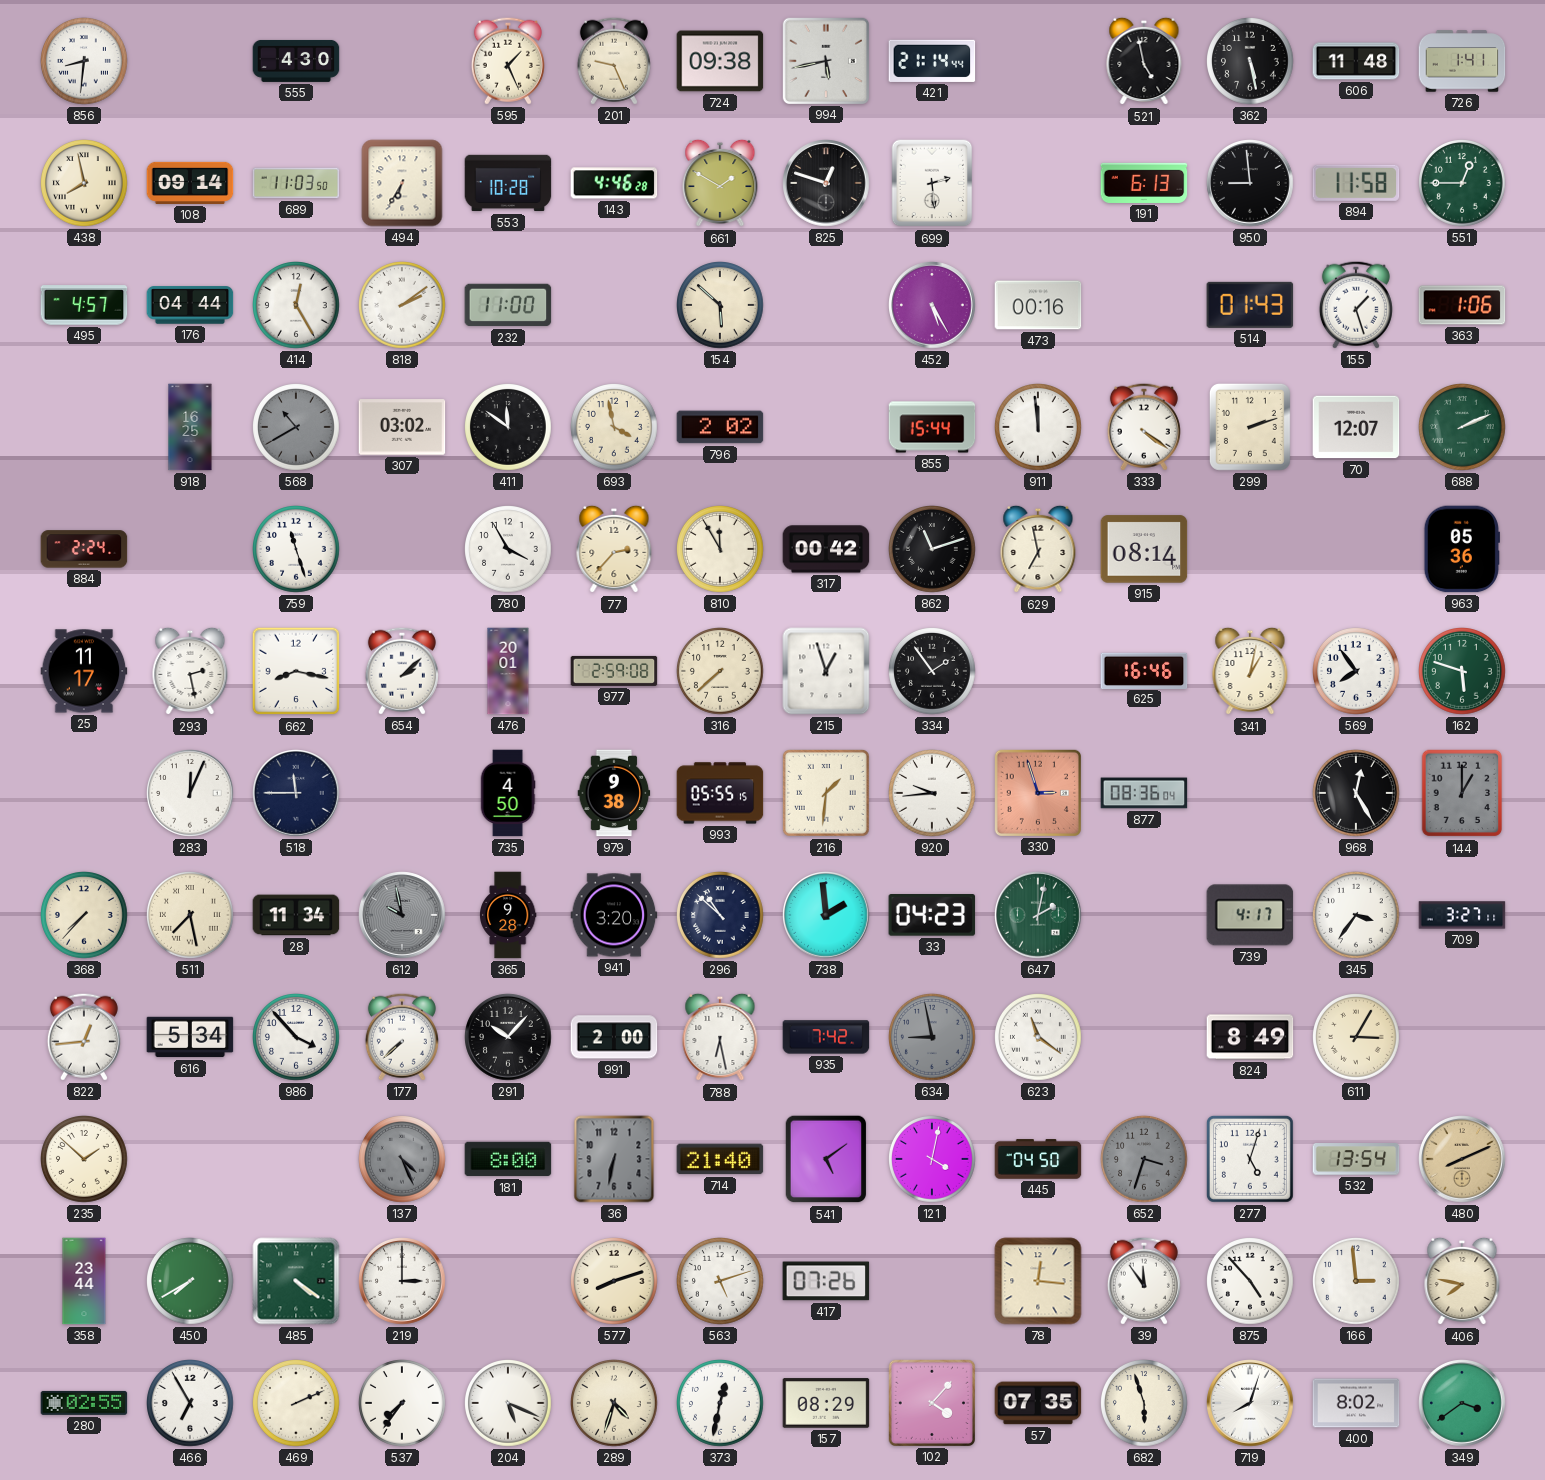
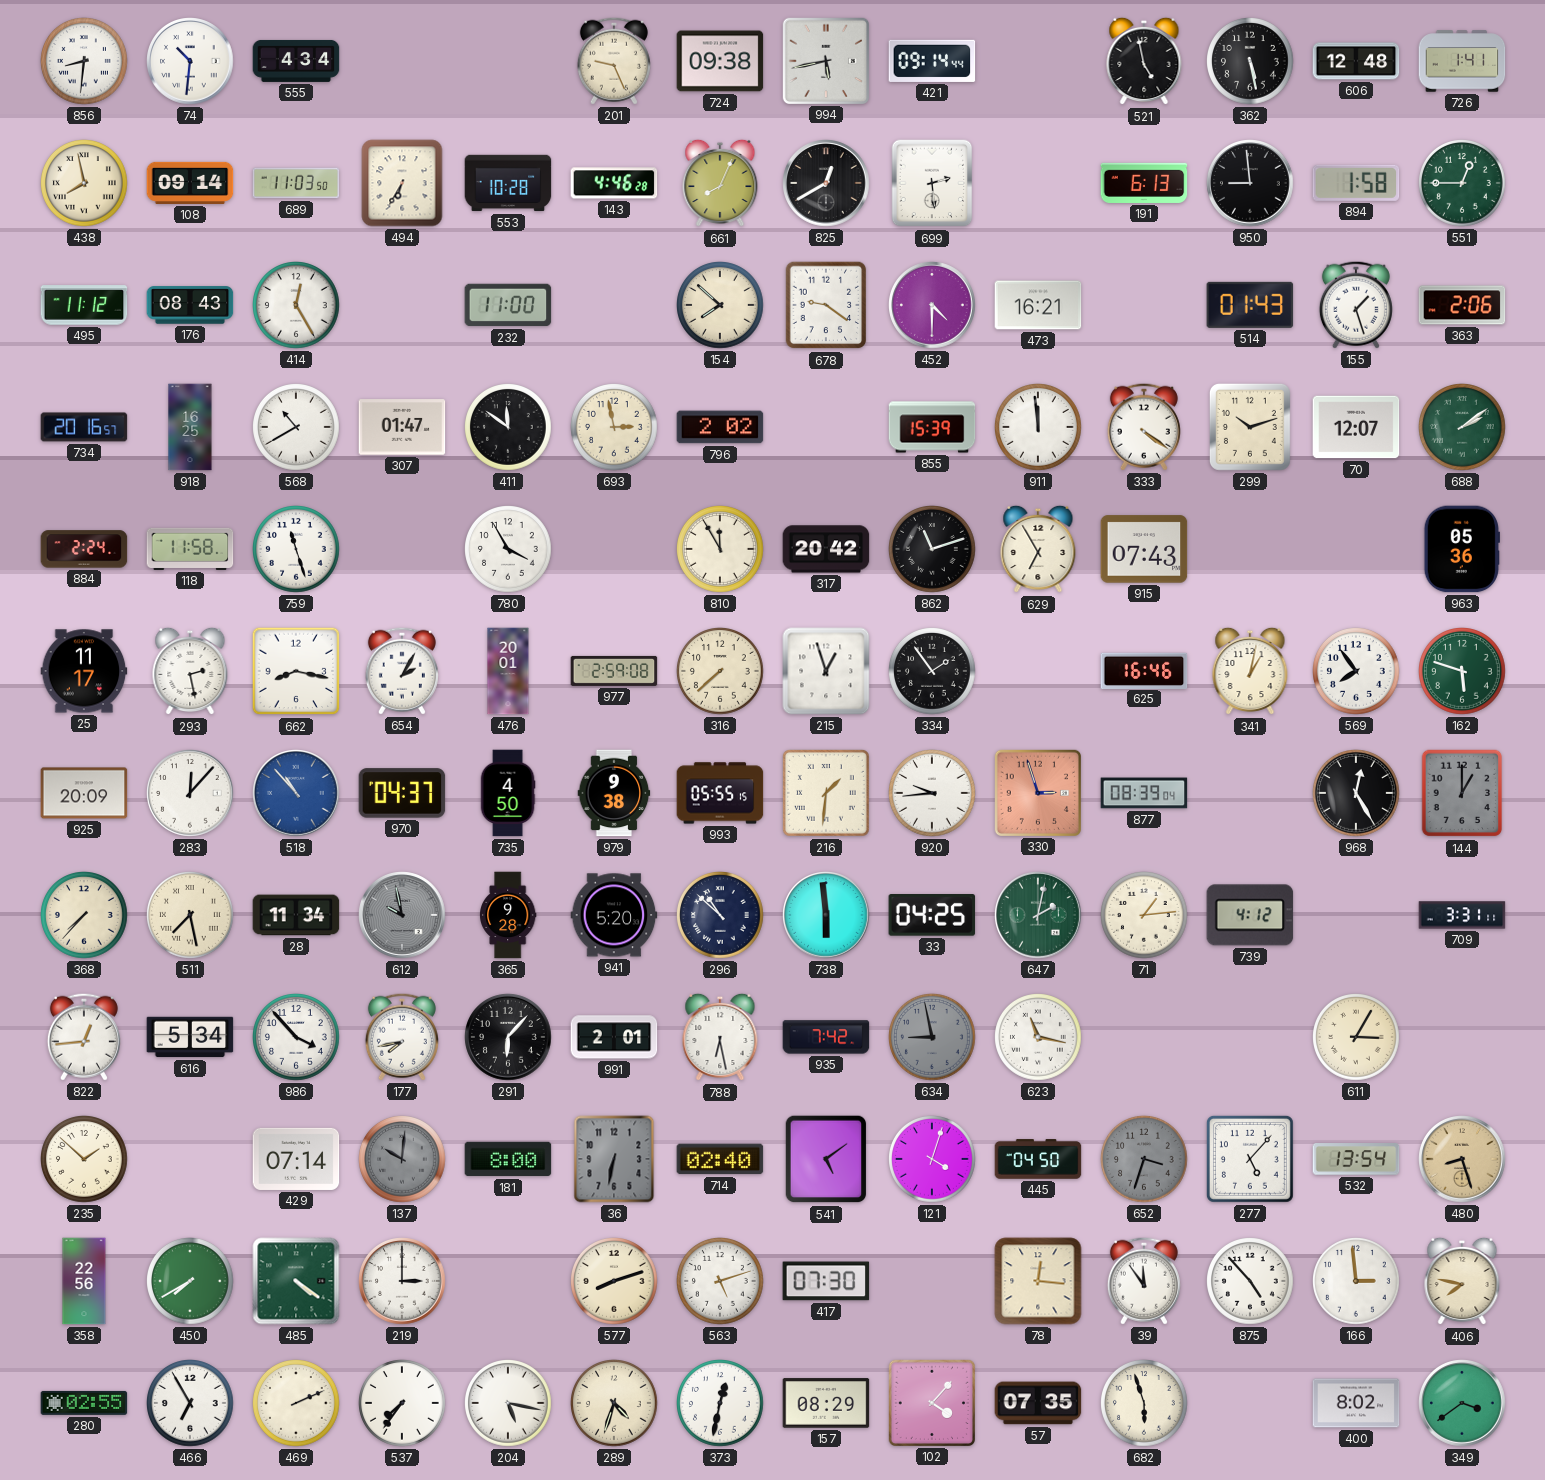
74: none -> 10:31 (190, 61)
555: 4:30 -> 4:34 (296, 61)
595: 1:26 -> none (508, 61)
421: 21:14 -> 09:14 (932, 61)
606: 11:48 -> 12:48 (1356, 61)
661: 1:50 -> 8:04 (720, 183)
825: 12:48 -> 12:40 (826, 183)
894: 11:58 -> 1:58 (1356, 183)
495: 4:57 -> 11:12 (84, 305)
176: 04:44 -> 08:43 (190, 305)
818: 2:09 -> none (403, 306)
154: 5:52 -> 7:52 (721, 306)
678: none -> 9:21 (826, 305)
452: 5:25 -> 4:30 (932, 305)
473: 00:16 -> 16:21 (1038, 305)
363: 1:06 -> 2:06 (1462, 305)
734: none -> 20:16 (84, 427)
568 dial: grey -> white (297, 428)
307: 03:02 -> 01:47 (402, 427)
693: 3:58 -> 2:58 (615, 428)
855: 15:44 -> 15:39 (932, 427)
299: 2:12 -> 10:12 (1250, 427)
688: 2:11 -> 2:09 (1463, 428)
118: none -> 11:58 (190, 549)
77: 2:37 -> none (614, 549)
317: 00:42 -> 20:42 (826, 549)
629: 6:58 -> 6:55 (1038, 549)
915: 08:14 -> 07:43 (1144, 549)
654: 2:08 -> 2:05 (402, 671)
925: none -> 20:09 (84, 793)
283: 12:04 -> 12:07 (190, 793)
518: 11:45 -> 10:53 (296, 793)
518 dial: navy -> blue (296, 793)
970: none -> 04:37 (402, 793)
877: 08:36 -> 08:39 (1144, 793)
941: 3:20 -> 5:20 (614, 915)
738: 1:59 -> 5:59 (826, 915)
33: 04:23 -> 04:25 (932, 916)
71: none -> 1:14 (1145, 916)
739: 4:17 -> 4:12 (1250, 915)
345: 3:36 -> none (1357, 916)
709: 3:27 -> 3:31 (1462, 915)
177: 7:38 -> 7:43 (402, 1037)
291: 10:07 -> 6:07 (508, 1037)
991: 2:00 -> 2:01 (614, 1037)
623: 11:21 -> 11:17 (1039, 1038)
824: 8:49 -> none (1250, 1037)
429: none -> 07:14 (296, 1159)
137: 4:26 -> 10:01 (403, 1160)
714: 21:40 -> 02:40 (720, 1159)
121: 4:02 -> 4:03 (933, 1160)
277: 5:03 -> 5:07 (1250, 1159)
480: 8:11 -> 8:27 (1462, 1159)
358: 23:44 -> 22:56 (84, 1281)
417: 07:26 -> 07:30 (826, 1281)
204: 5:19 -> 5:17 (509, 1404)
719: 8:03 -> none (1250, 1403)
